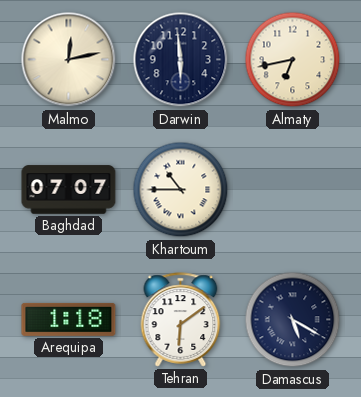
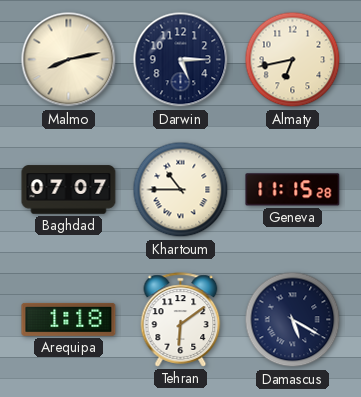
Malmo: 12:13 -> 8:13 (69, 60)
Darwin: 5:59 -> 5:15 (181, 60)
Geneva: none -> 11:15 (293, 190)
